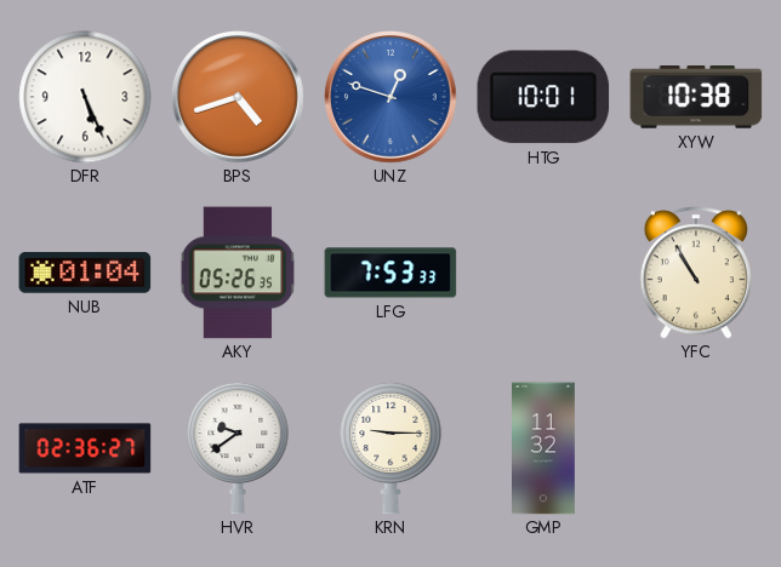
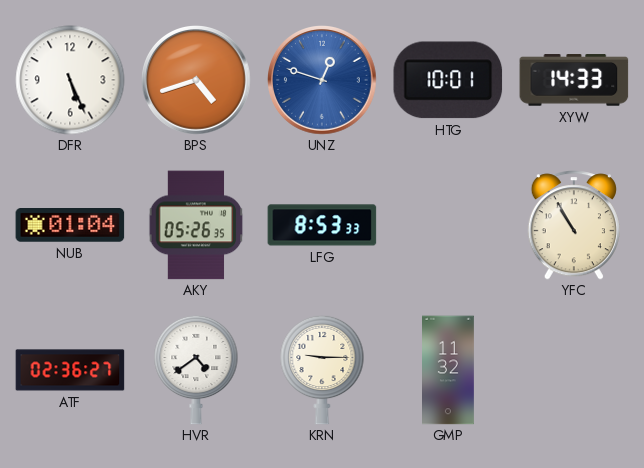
XYW: 10:38 -> 14:33 (574, 80)
LFG: 7:53 -> 8:53 (322, 225)
HVR: 9:39 -> 4:39 (196, 370)
